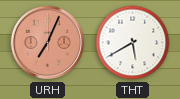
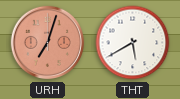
URH: 7:04 -> 7:03 (48, 43)
